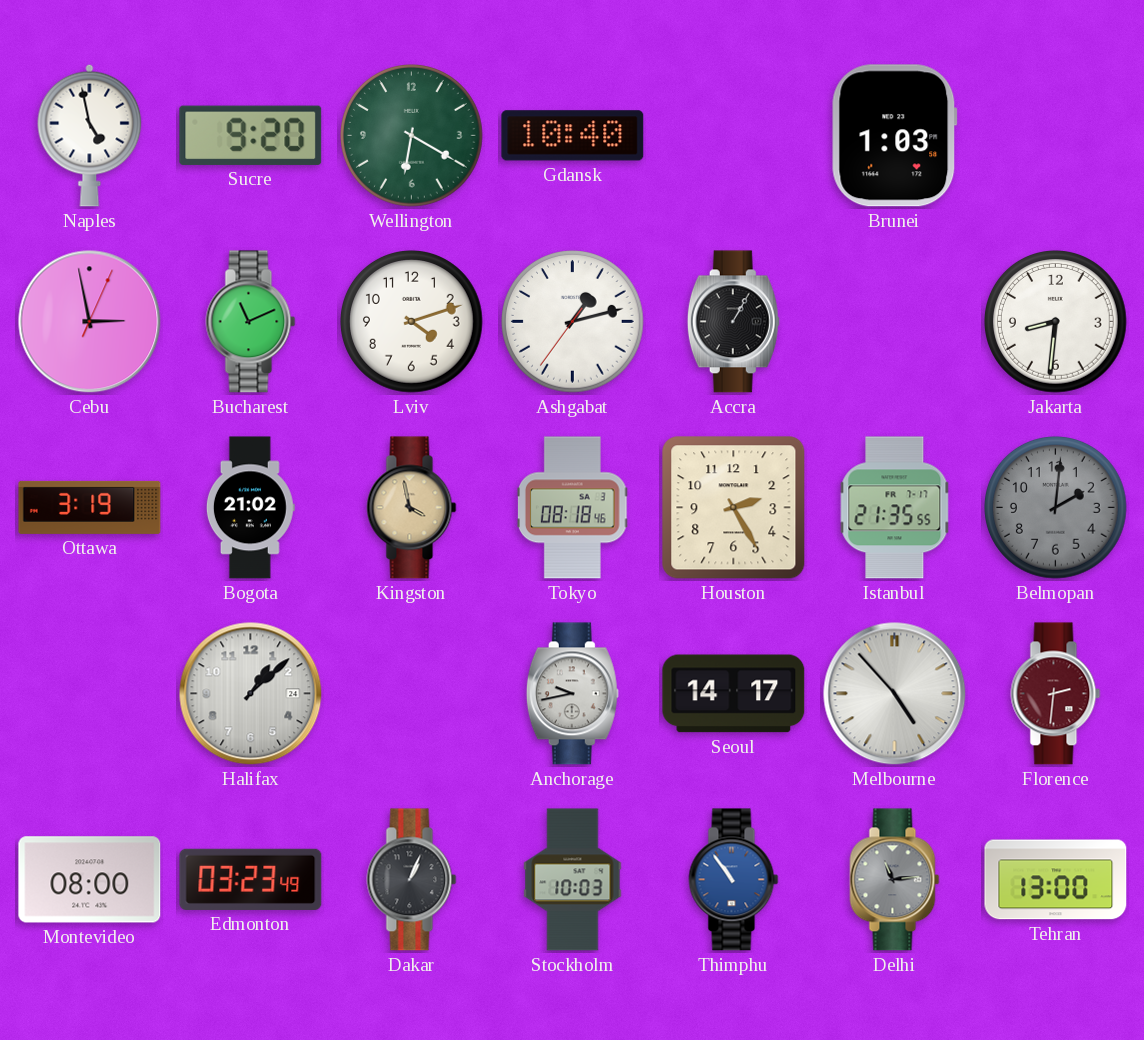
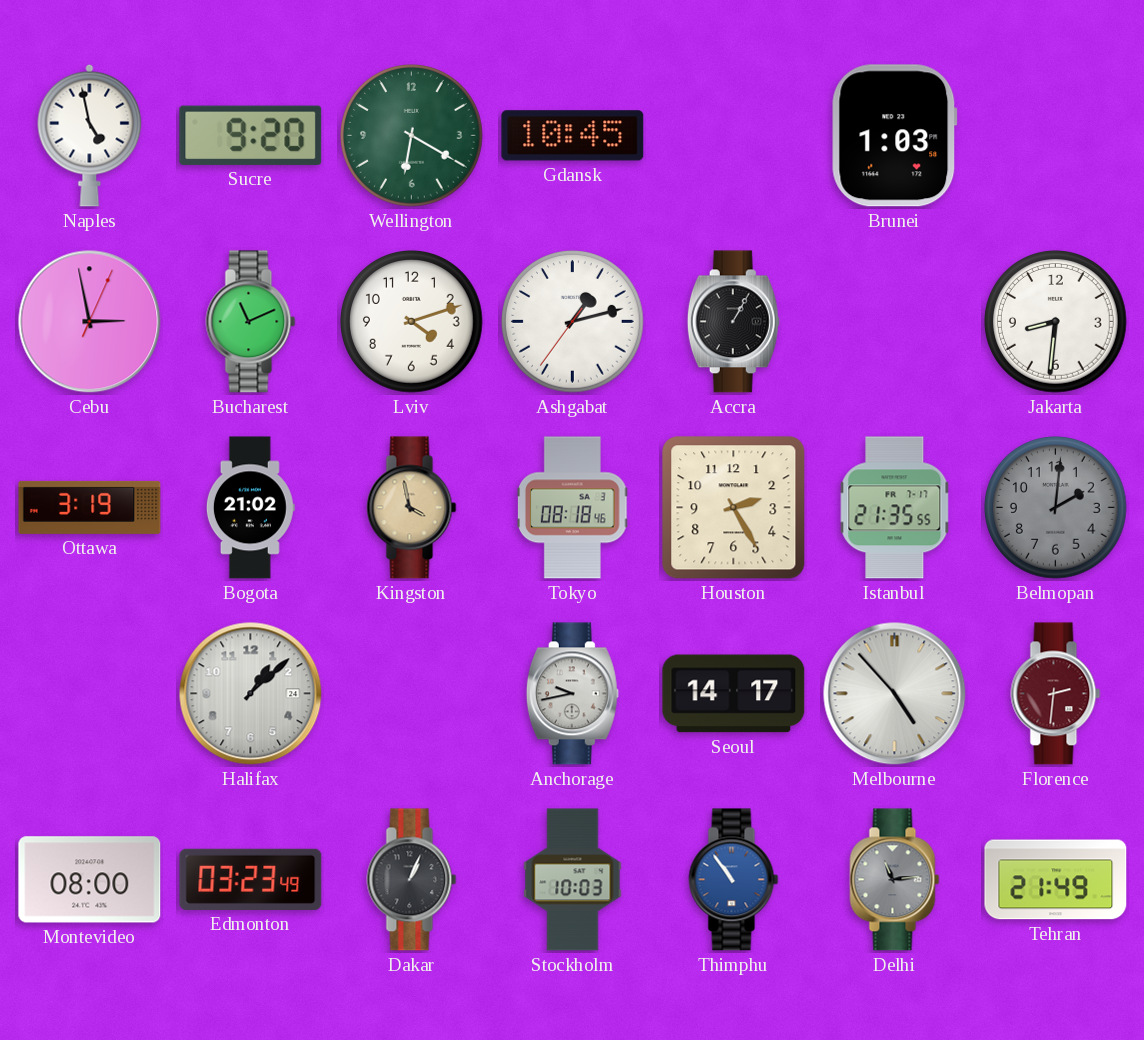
Gdansk: 10:40 -> 10:45 (573, 136)
Tehran: 13:00 -> 21:49 (1056, 880)
